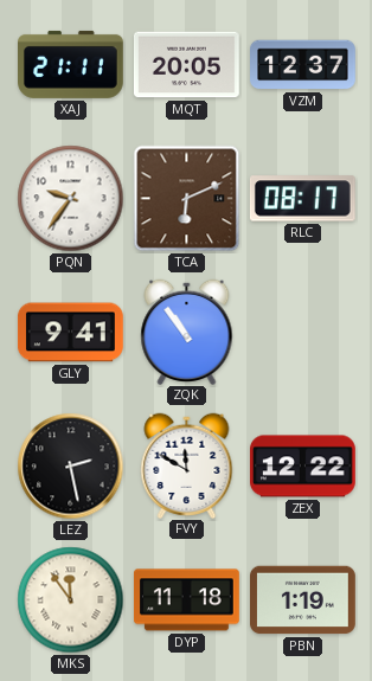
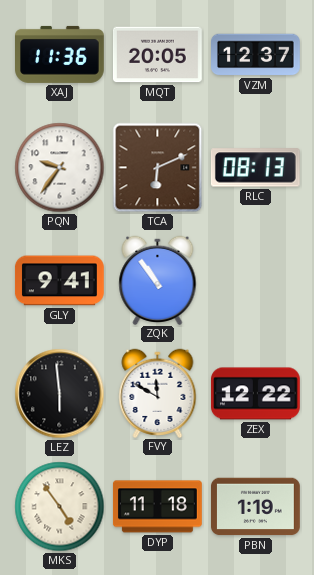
XAJ: 21:11 -> 11:36 (60, 54)
RLC: 08:17 -> 08:13 (255, 168)
LEZ: 2:28 -> 5:59 (60, 394)
MKS: 11:54 -> 4:54 (60, 507)
